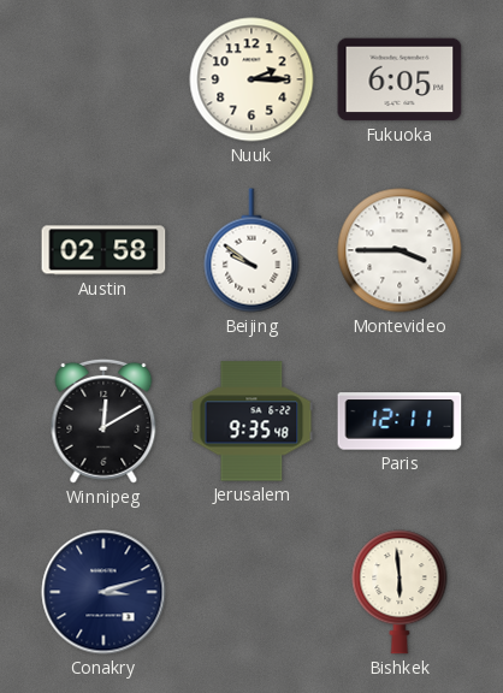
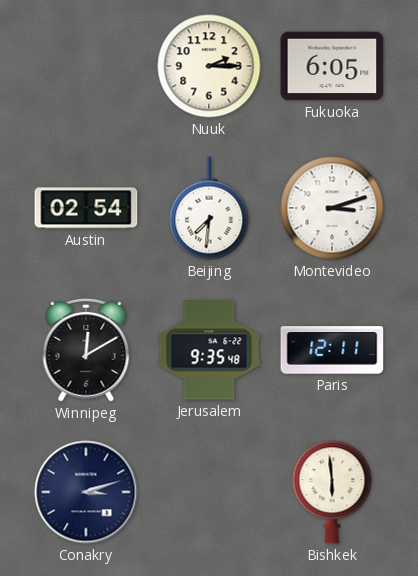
Austin: 02:58 -> 02:54 (86, 208)
Beijing: 9:51 -> 7:31 (209, 208)
Montevideo: 3:45 -> 3:12 (332, 208)
